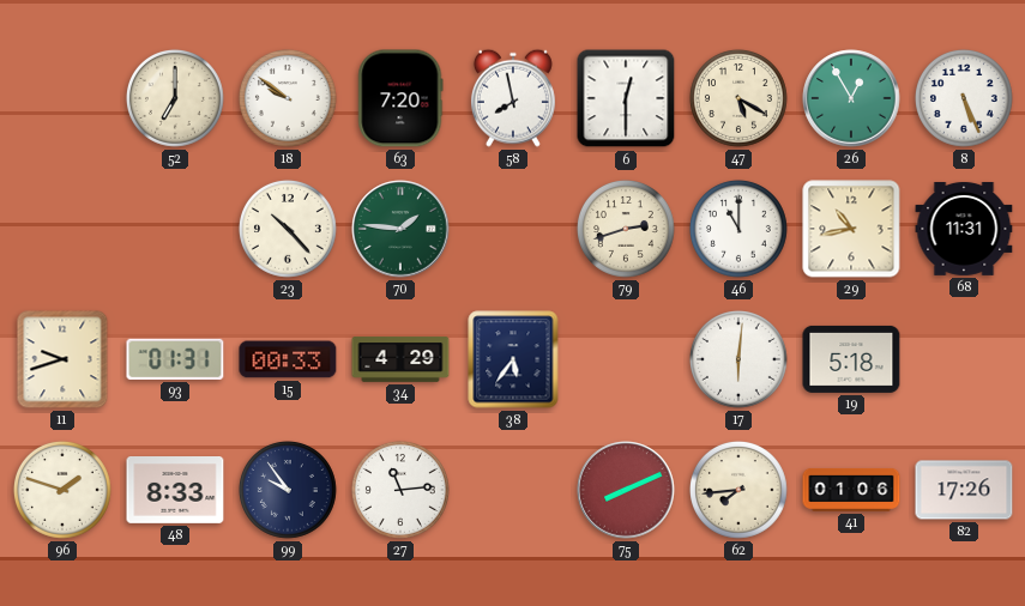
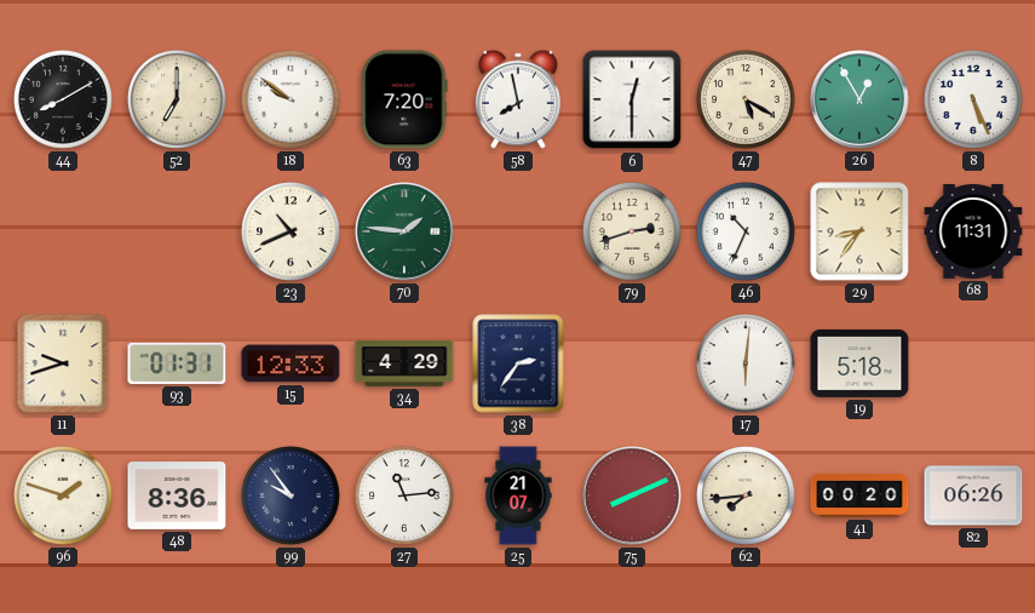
44: none -> 8:10 (63, 99)
23: 10:23 -> 10:41 (291, 231)
46: 11:00 -> 10:34 (746, 231)
29: 10:43 -> 8:36 (859, 231)
15: 00:33 -> 12:33 (291, 363)
38: 5:36 -> 2:36 (518, 363)
48: 8:33 -> 8:36 (177, 497)
25: none -> 21:07 (518, 495)
41: 01:06 -> 00:20 (859, 495)
82: 17:26 -> 06:26 (973, 495)
